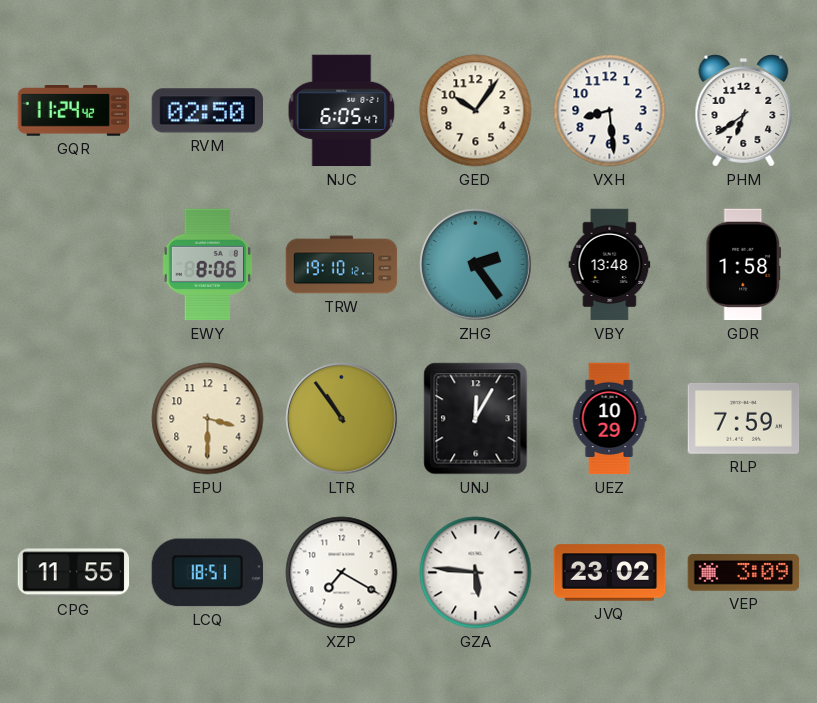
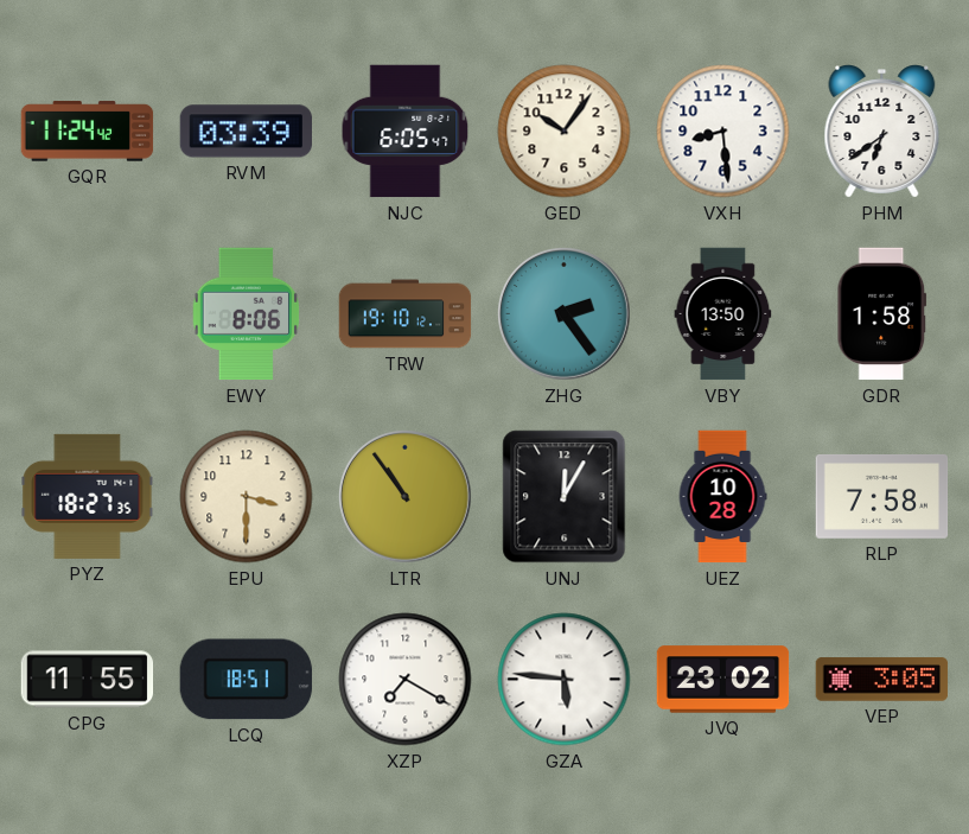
RVM: 02:50 -> 03:39 (247, 132)
VBY: 13:48 -> 13:50 (723, 314)
PYZ: none -> 18:27 (88, 496)
UEZ: 10:29 -> 10:28 (722, 497)
RLP: 7:59 -> 7:58 (882, 496)
VEP: 3:09 -> 3:05 (882, 680)
